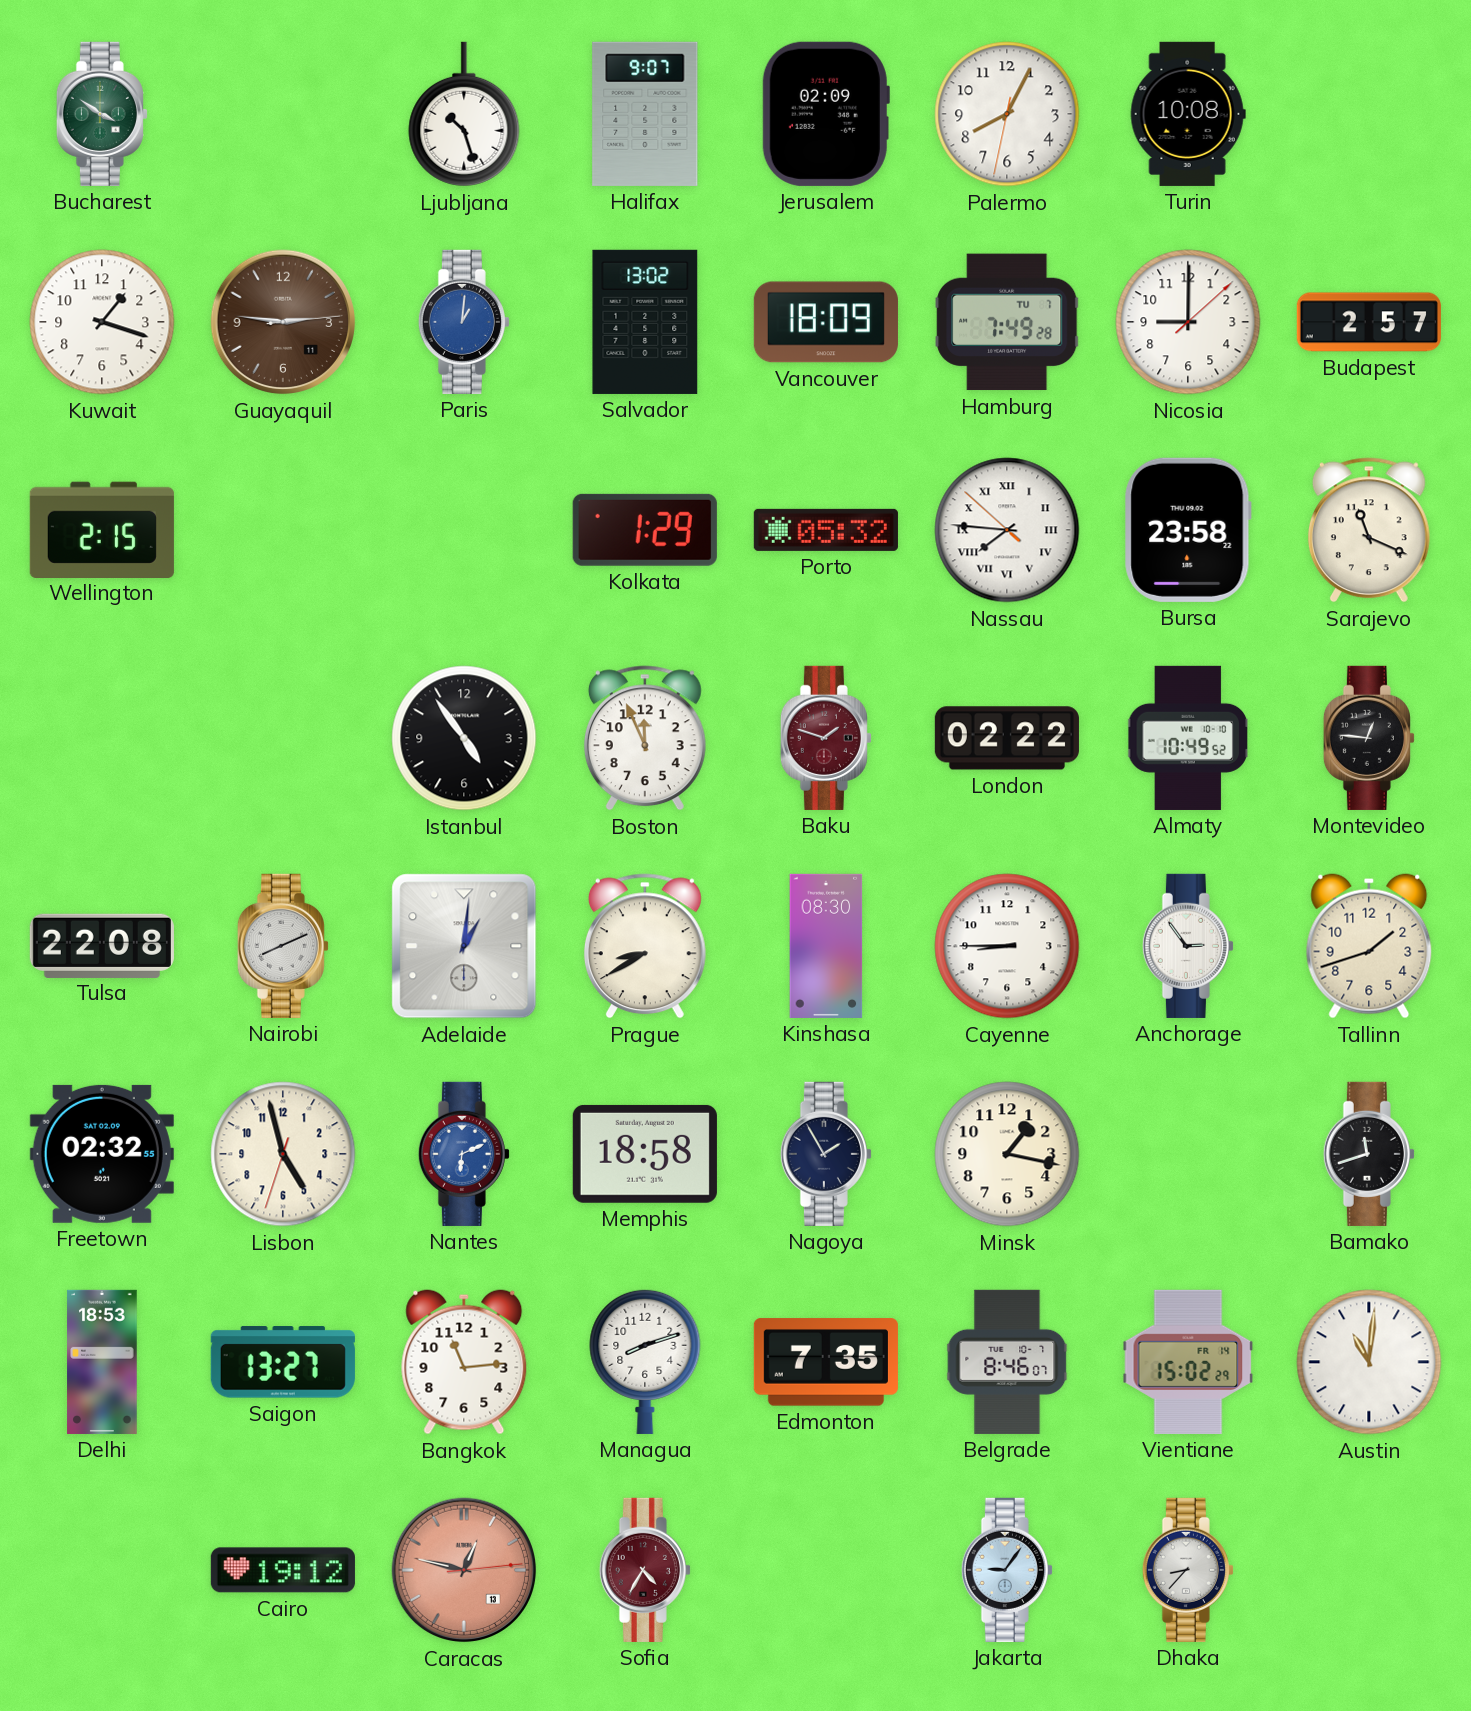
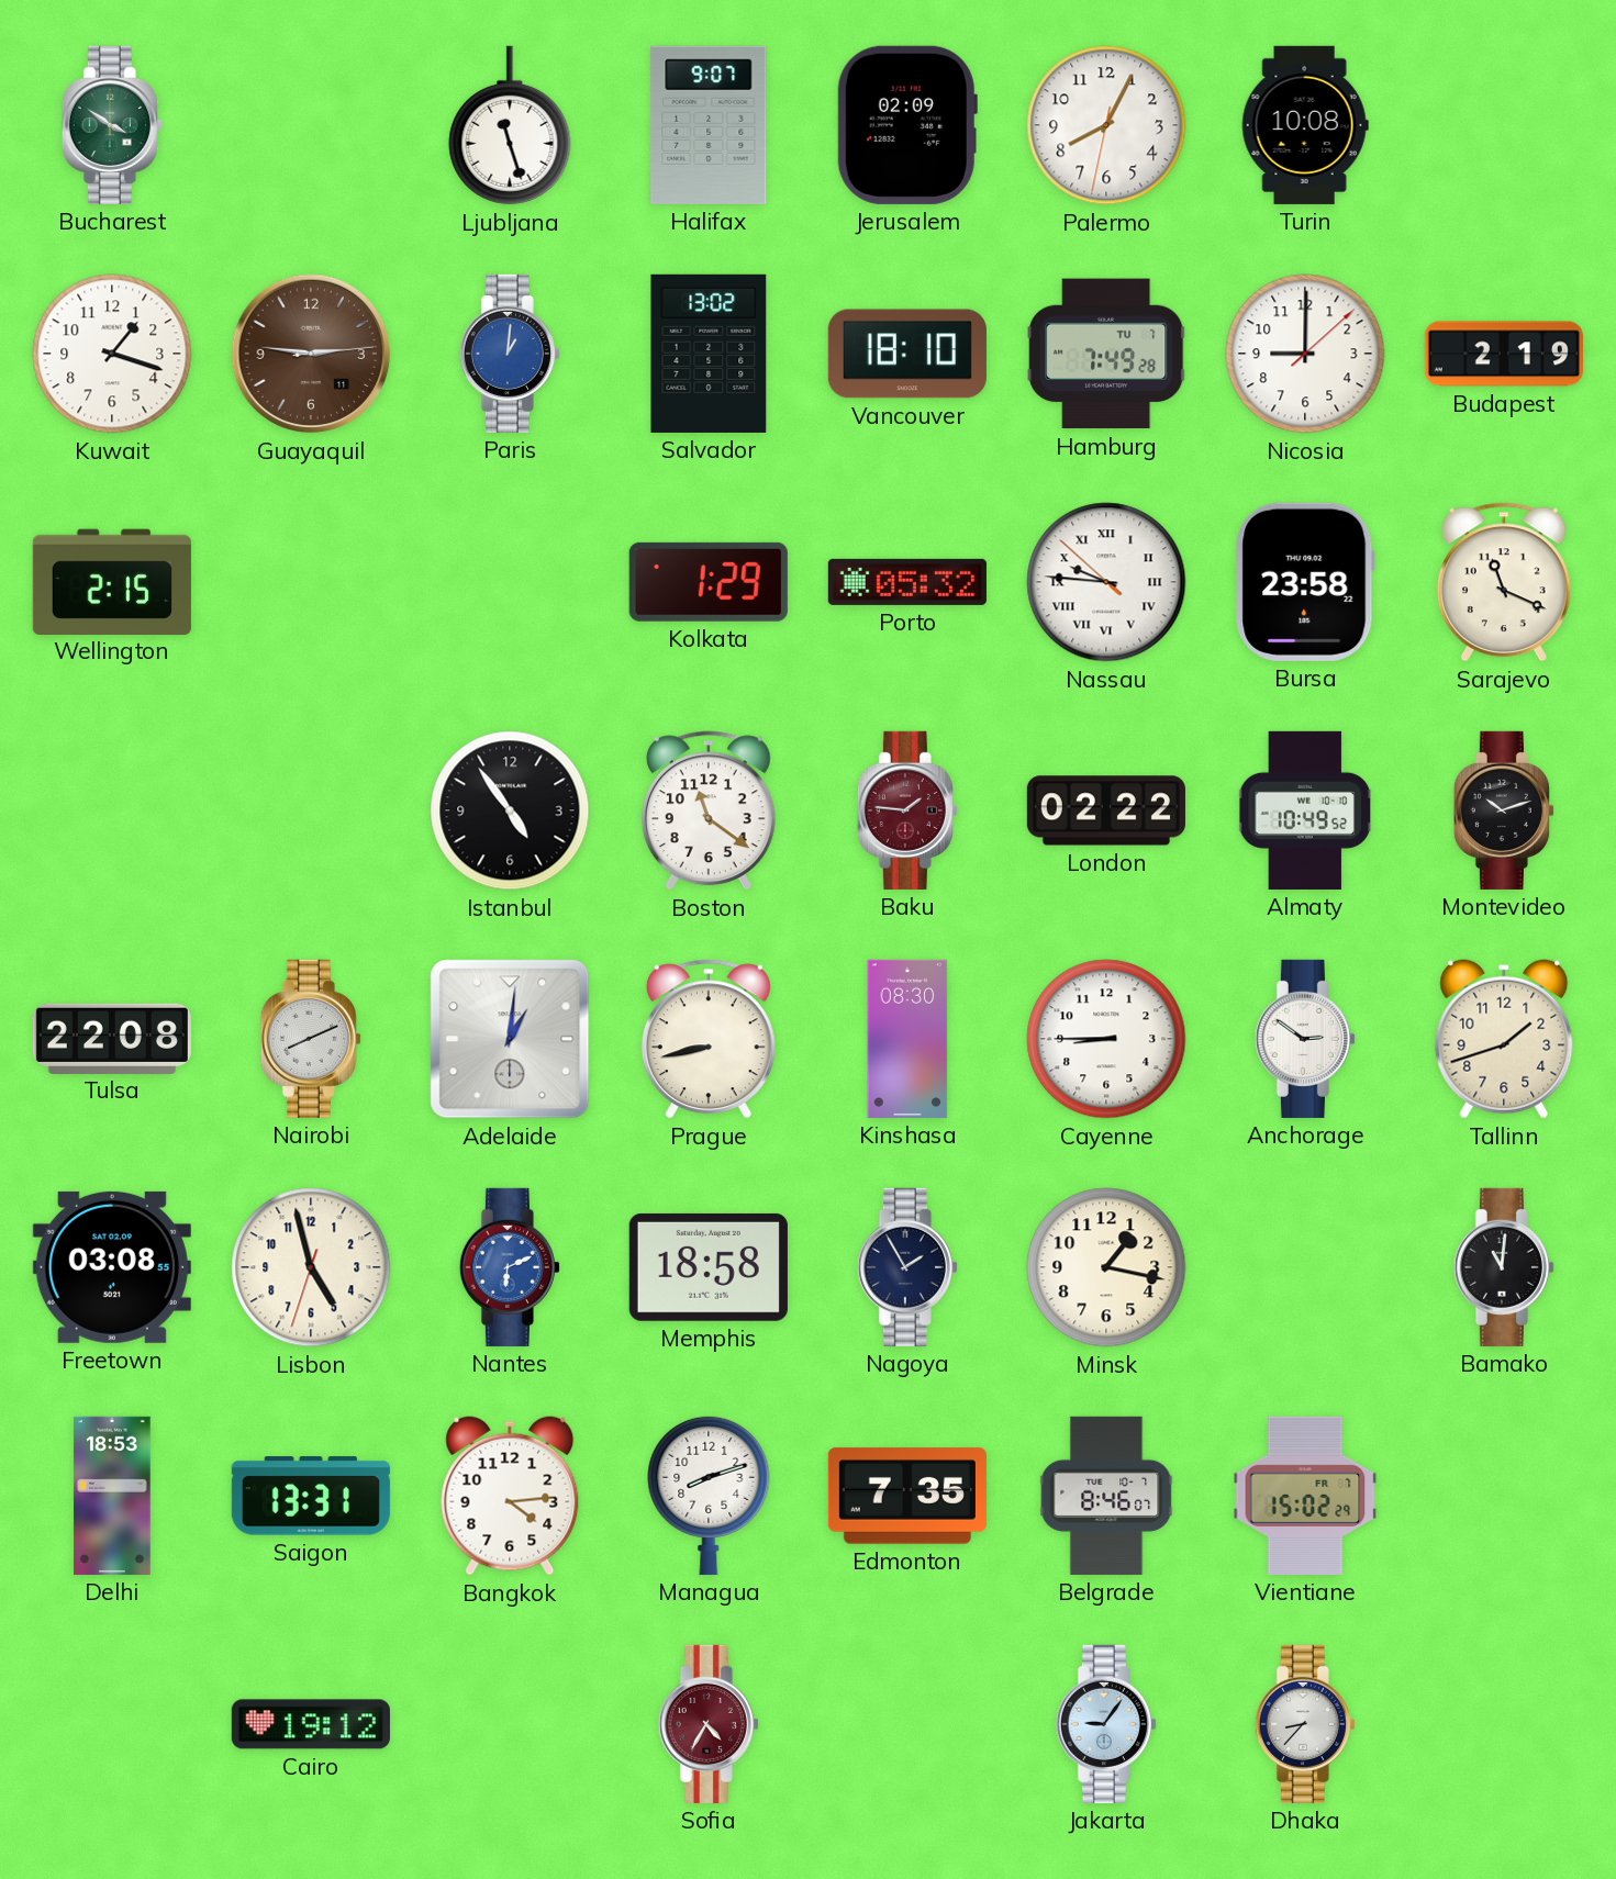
Ljubljana: 10:27 -> 11:27 (510, 125)
Vancouver: 18:09 -> 18:10 (907, 354)
Budapest: 2:57 -> 2:19 (1504, 354)
Nassau: 7:45 -> 9:45 (1106, 582)
Boston: 11:56 -> 11:21 (709, 810)
Baku: 1:48 -> 1:46 (907, 810)
Montevideo: 12:46 -> 10:12 (1504, 810)
Prague: 8:40 -> 8:43 (709, 1039)
Anchorage: 2:54 -> 2:51 (1305, 1039)
Freetown: 02:32 -> 03:08 (112, 1267)
Bamako: 11:42 -> 11:01 (1504, 1267)
Saigon: 13:27 -> 13:31 (311, 1496)
Bangkok: 11:14 -> 4:14 (510, 1496)
Vientiane date: FR 14 -> FR 7 (1305, 1496)
Austin: 11:01 -> none (1369, 1362)
Caracas: 12:47 -> none (464, 1570)
